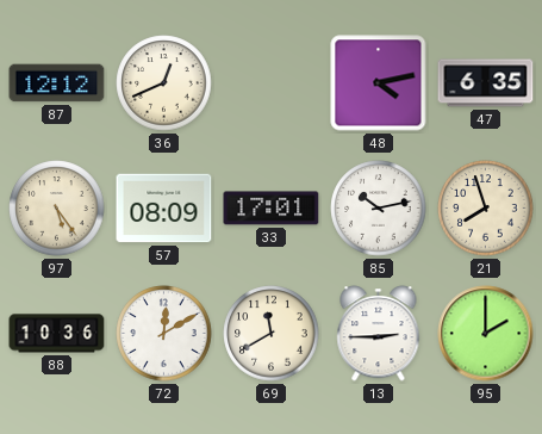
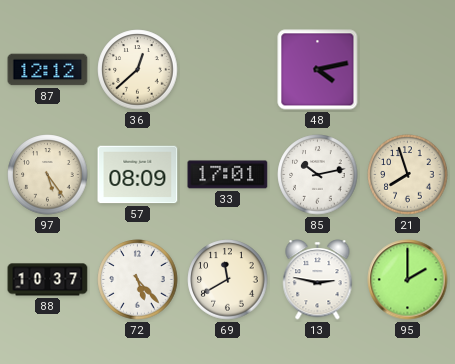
36: 12:41 -> 12:38 (138, 70)
47: 6:35 -> none (486, 83)
88: 10:36 -> 10:37 (48, 280)
72: 12:10 -> 5:23 (138, 280)
13: 2:45 -> 2:47 (318, 280)
